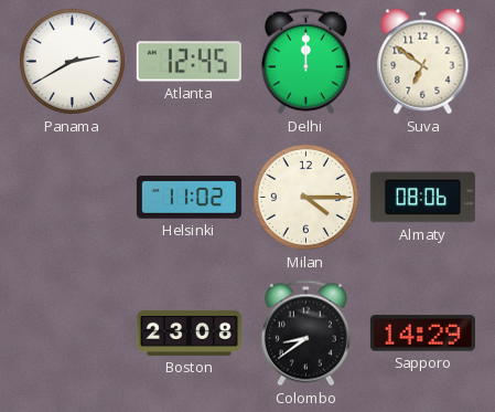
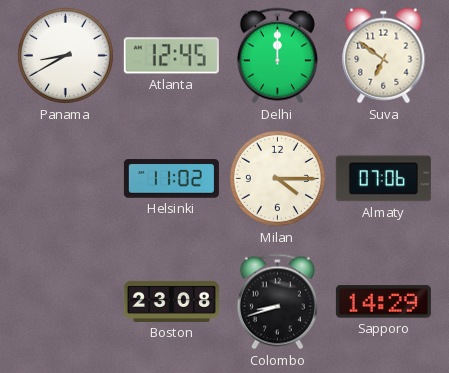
Panama: 2:40 -> 8:40 (65, 55)
Almaty: 08:06 -> 07:06 (383, 179)
Colombo: 8:39 -> 8:42 (277, 302)
